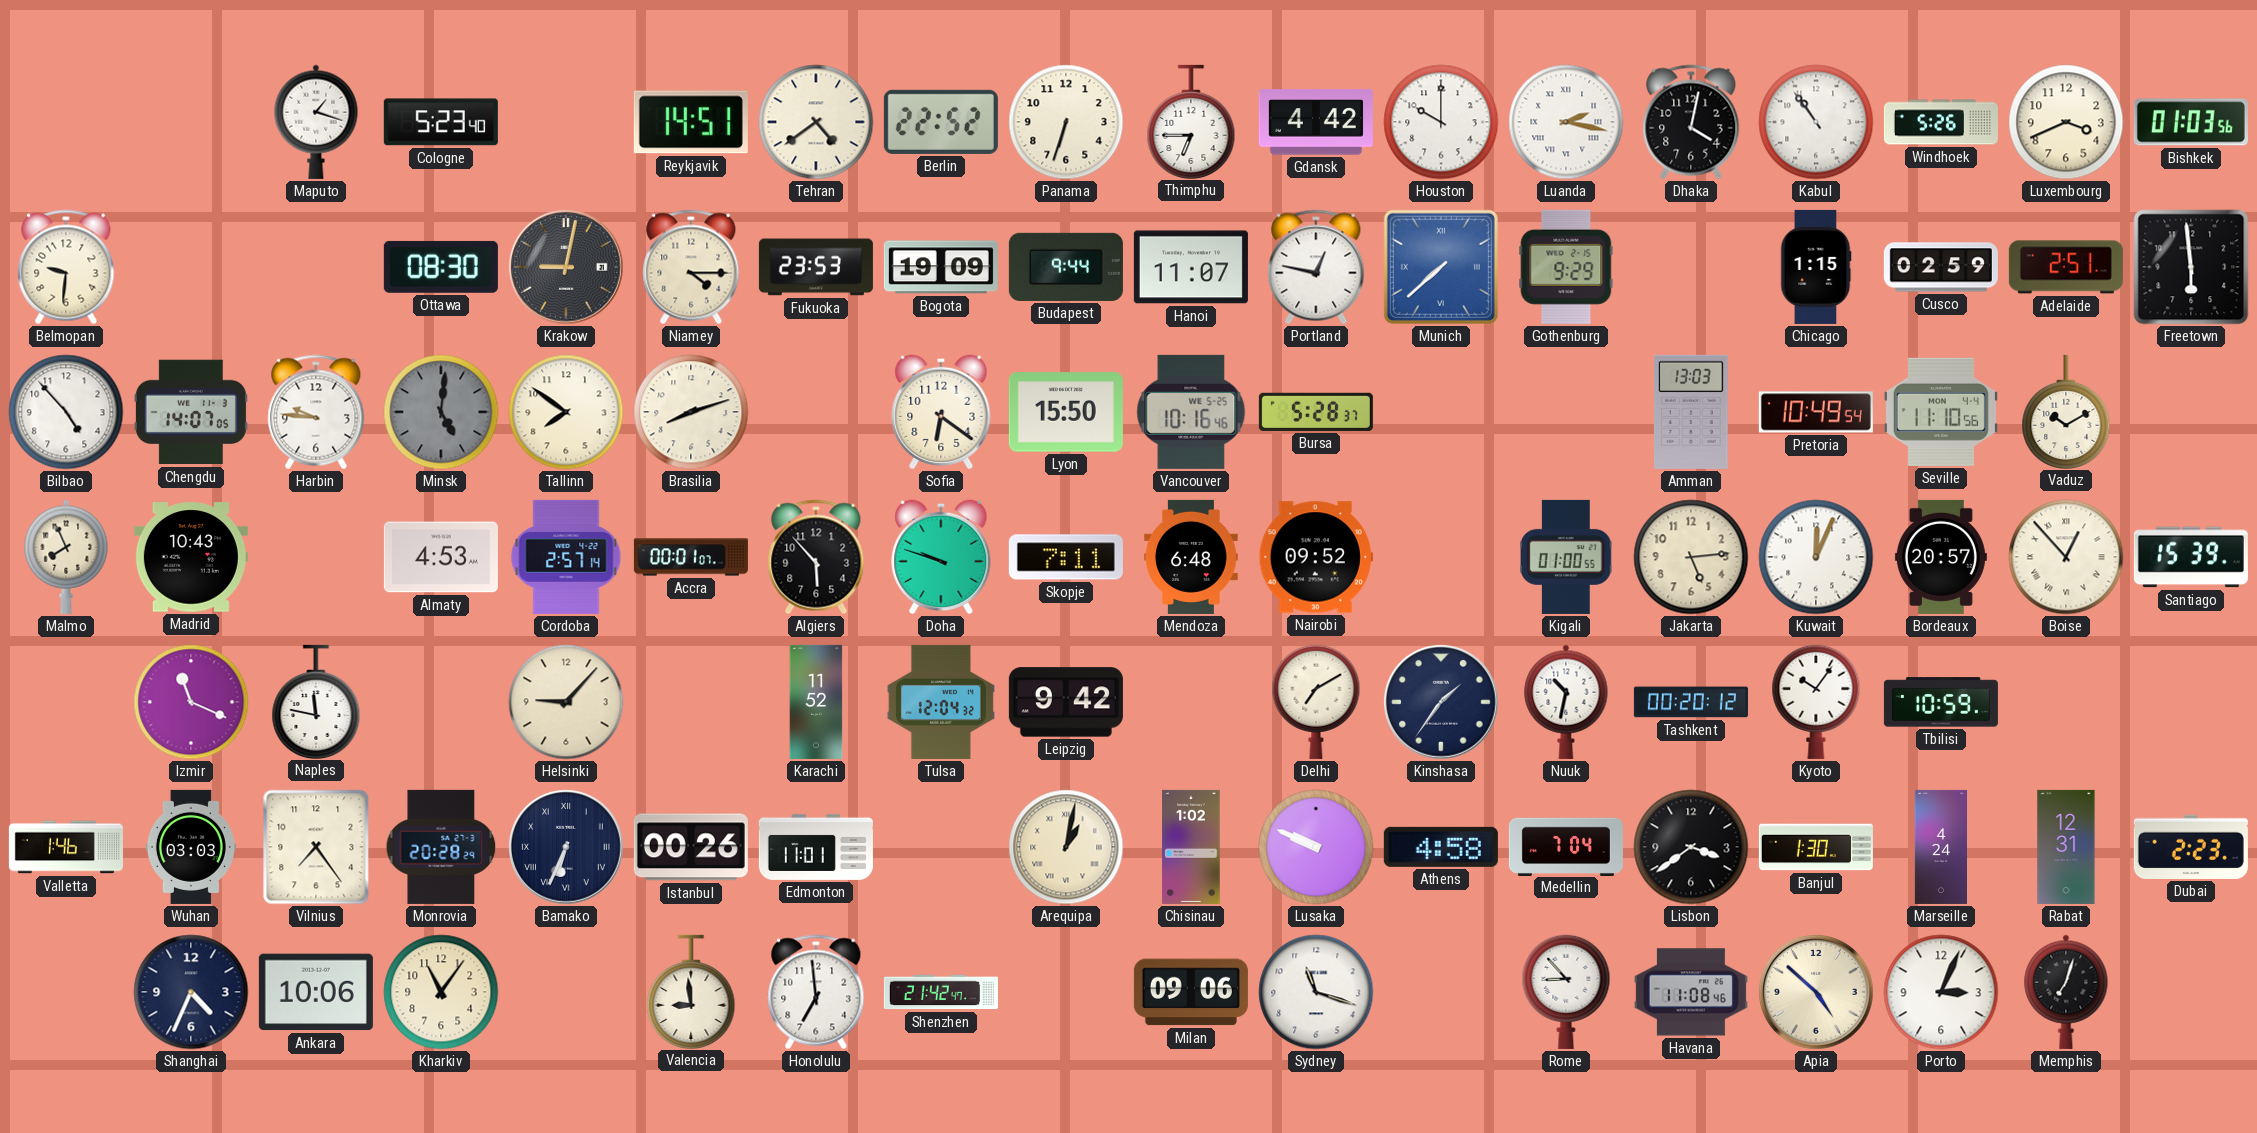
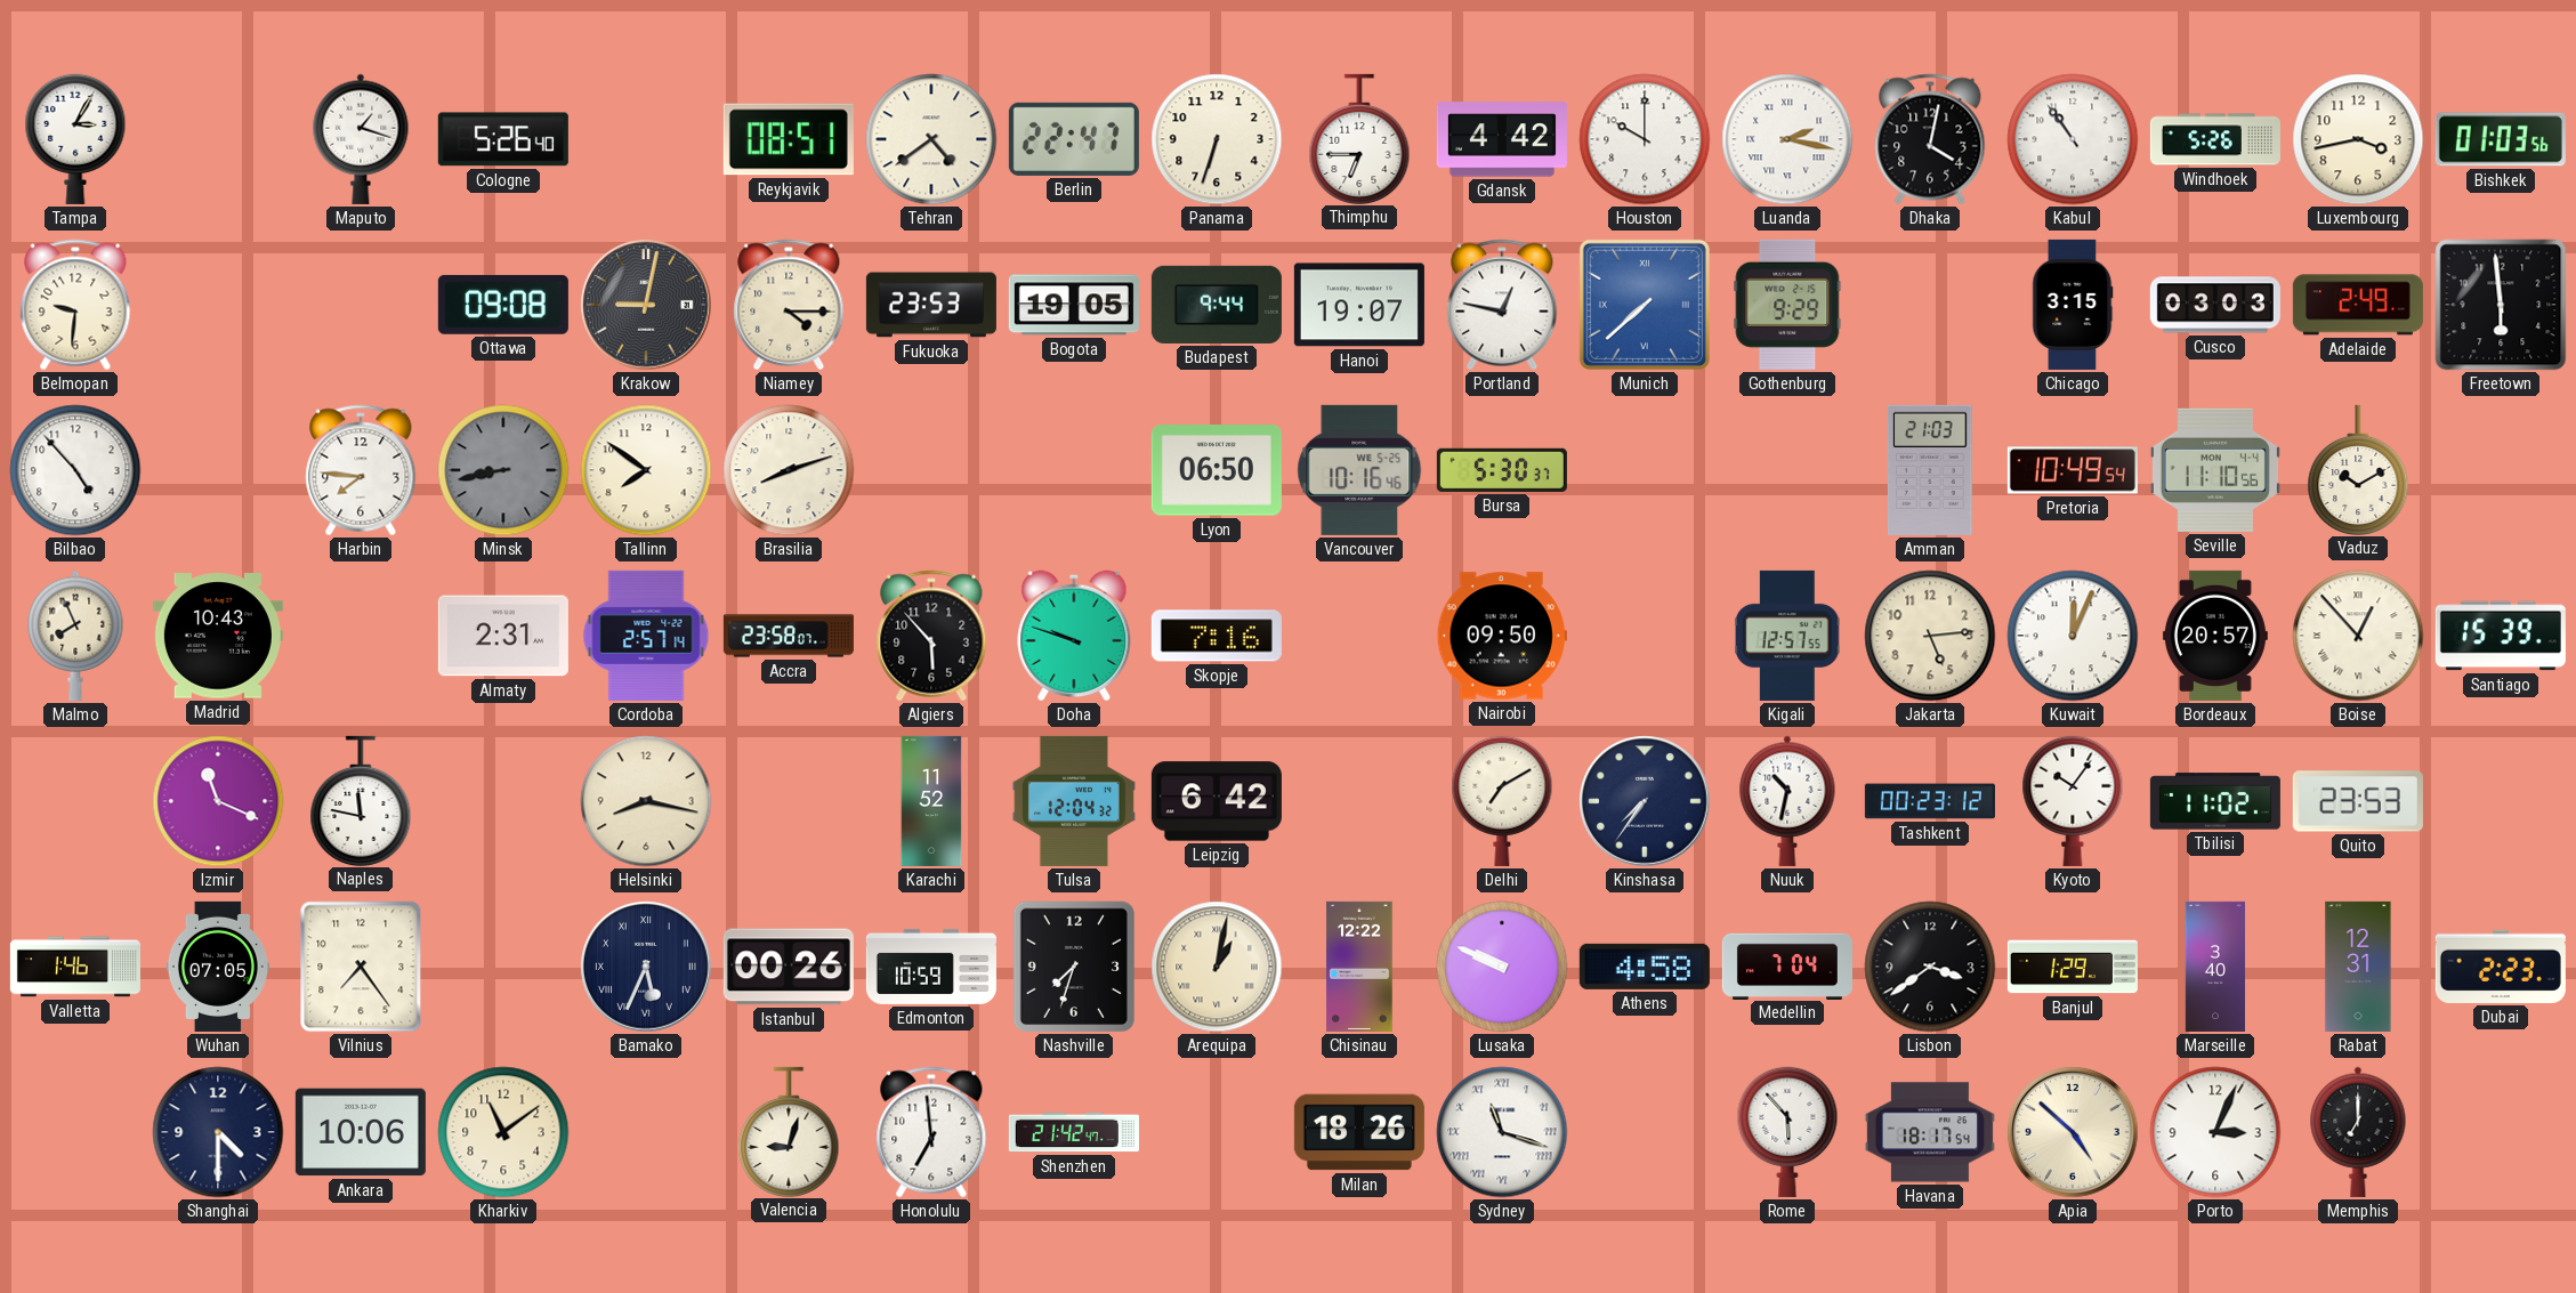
Tampa: none -> 3:05 (75, 139)
Cologne: 5:23 -> 5:26 (503, 139)
Reykjavik: 14:51 -> 08:51 (789, 139)
Berlin: 22:52 -> 22:47 (1074, 139)
Luxembourg: 3:41 -> 3:43 (2358, 139)
Ottawa: 08:30 -> 09:08 (503, 305)
Bogota: 19:09 -> 19:05 (1074, 305)
Hanoi: 11:07 -> 19:07 (1359, 305)
Chicago: 1:15 -> 3:15 (2073, 305)
Cusco: 02:59 -> 03:03 (2215, 305)
Adelaide: 2:51 -> 2:49 (2358, 305)
Chengdu: 14:07 -> none (191, 412)
Harbin: 9:46 -> 7:46 (361, 470)
Minsk: 5:01 -> 8:43 (503, 470)
Sofia: 6:21 -> none (941, 412)
Lyon: 15:50 -> 06:50 (1217, 470)
Bursa: 5:28 -> 5:30 (1502, 470)
Amman: 13:03 -> 21:03 (1930, 470)
Almaty: 4:53 -> 2:31 (503, 636)
Accra: 00:01 -> 23:58 (789, 636)
Skopje: 7:11 -> 7:16 (1217, 636)
Mendoza: 6:48 -> none (1191, 557)
Nairobi: 09:52 -> 09:50 (1502, 636)
Kigali: 01:00 -> 12:57 (1788, 636)
Helsinki: 9:07 -> 8:17 (646, 801)
Leipzig: 9:42 -> 6:42 (1217, 801)
Kinshasa: 1:36 -> 7:36 (1646, 802)
Tashkent: 00:20 -> 00:23 (1930, 801)
Tbilisi: 10:59 -> 11:02 (2215, 801)
Quito: none -> 23:53 (2358, 801)
Wuhan: 03:03 -> 07:05 (218, 967)
Monrovia: 20:28 -> none (441, 847)
Bamako: 6:34 -> 5:34 (647, 968)
Edmonton: 11:01 -> 10:59 (931, 967)
Nashville: none -> 7:33 (1073, 967)
Chisinau: 1:02 -> 12:22 (1359, 967)
Banjul: 1:30 -> 1:29 (2073, 967)
Marseille: 4:24 -> 3:40 (2214, 967)
Shanghai: 4:34 -> 4:30 (218, 1132)
Kharkiv: 11:06 -> 11:09 (503, 1132)
Valencia: 8:59 -> 9:03 (789, 1131)
Milan: 09:06 -> 18:26 (1359, 1132)
Sydney numerals: Arabic -> Roman (1502, 1132)
Rome: 8:53 -> 5:53 (1787, 1132)
Havana: 11:08 -> 18:17 (1930, 1132)
Memphis: 7:03 -> 7:00 (2358, 1132)
